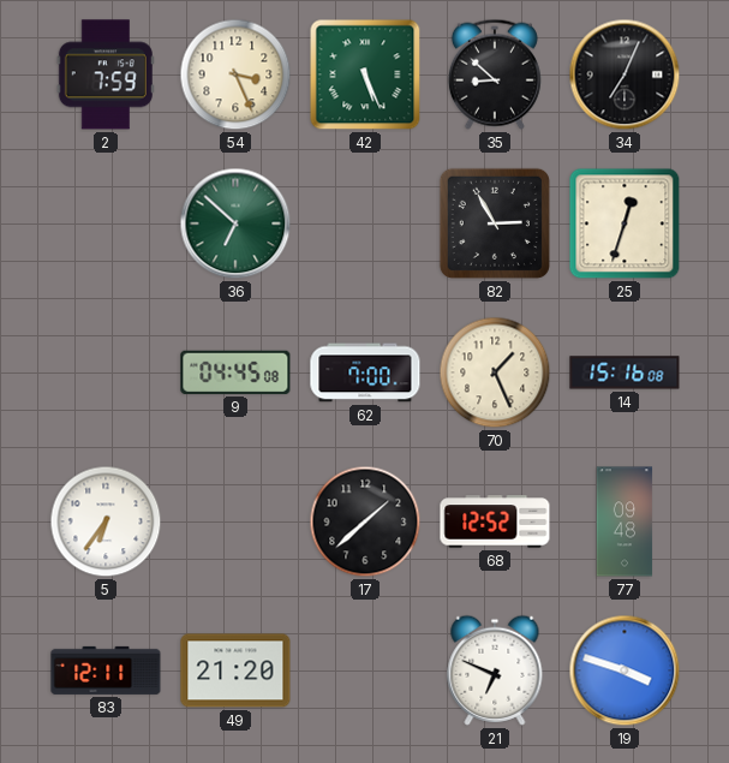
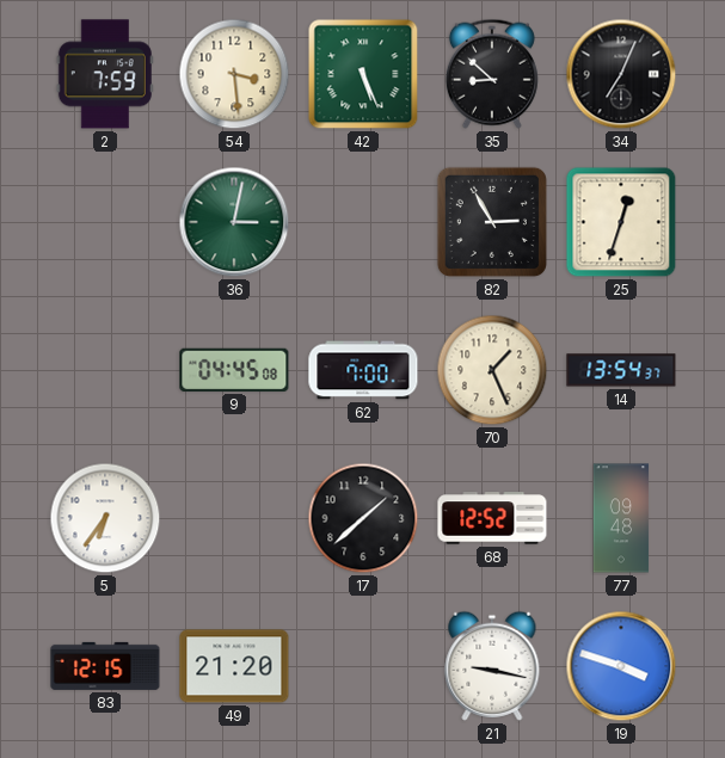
54: 3:26 -> 3:29 (234, 74)
36: 6:52 -> 3:02 (234, 222)
14: 15:16 -> 13:54 (621, 370)
83: 12:11 -> 12:15 (105, 666)
21: 6:49 -> 9:17 (492, 666)
